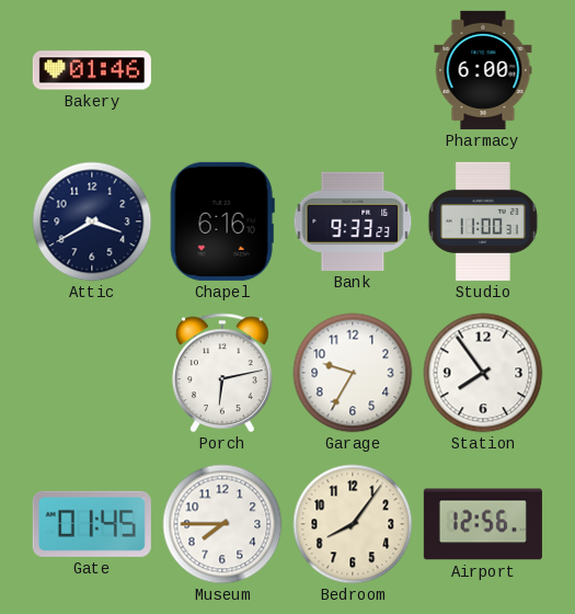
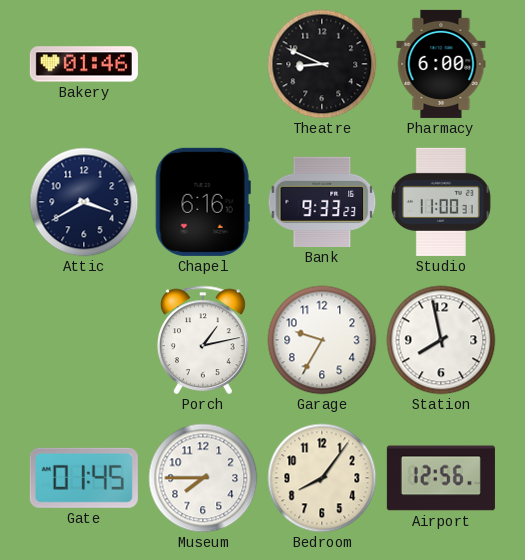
Theatre: none -> 8:49 (322, 64)
Porch: 6:13 -> 1:13 (203, 340)
Station: 7:54 -> 7:58 (441, 340)
